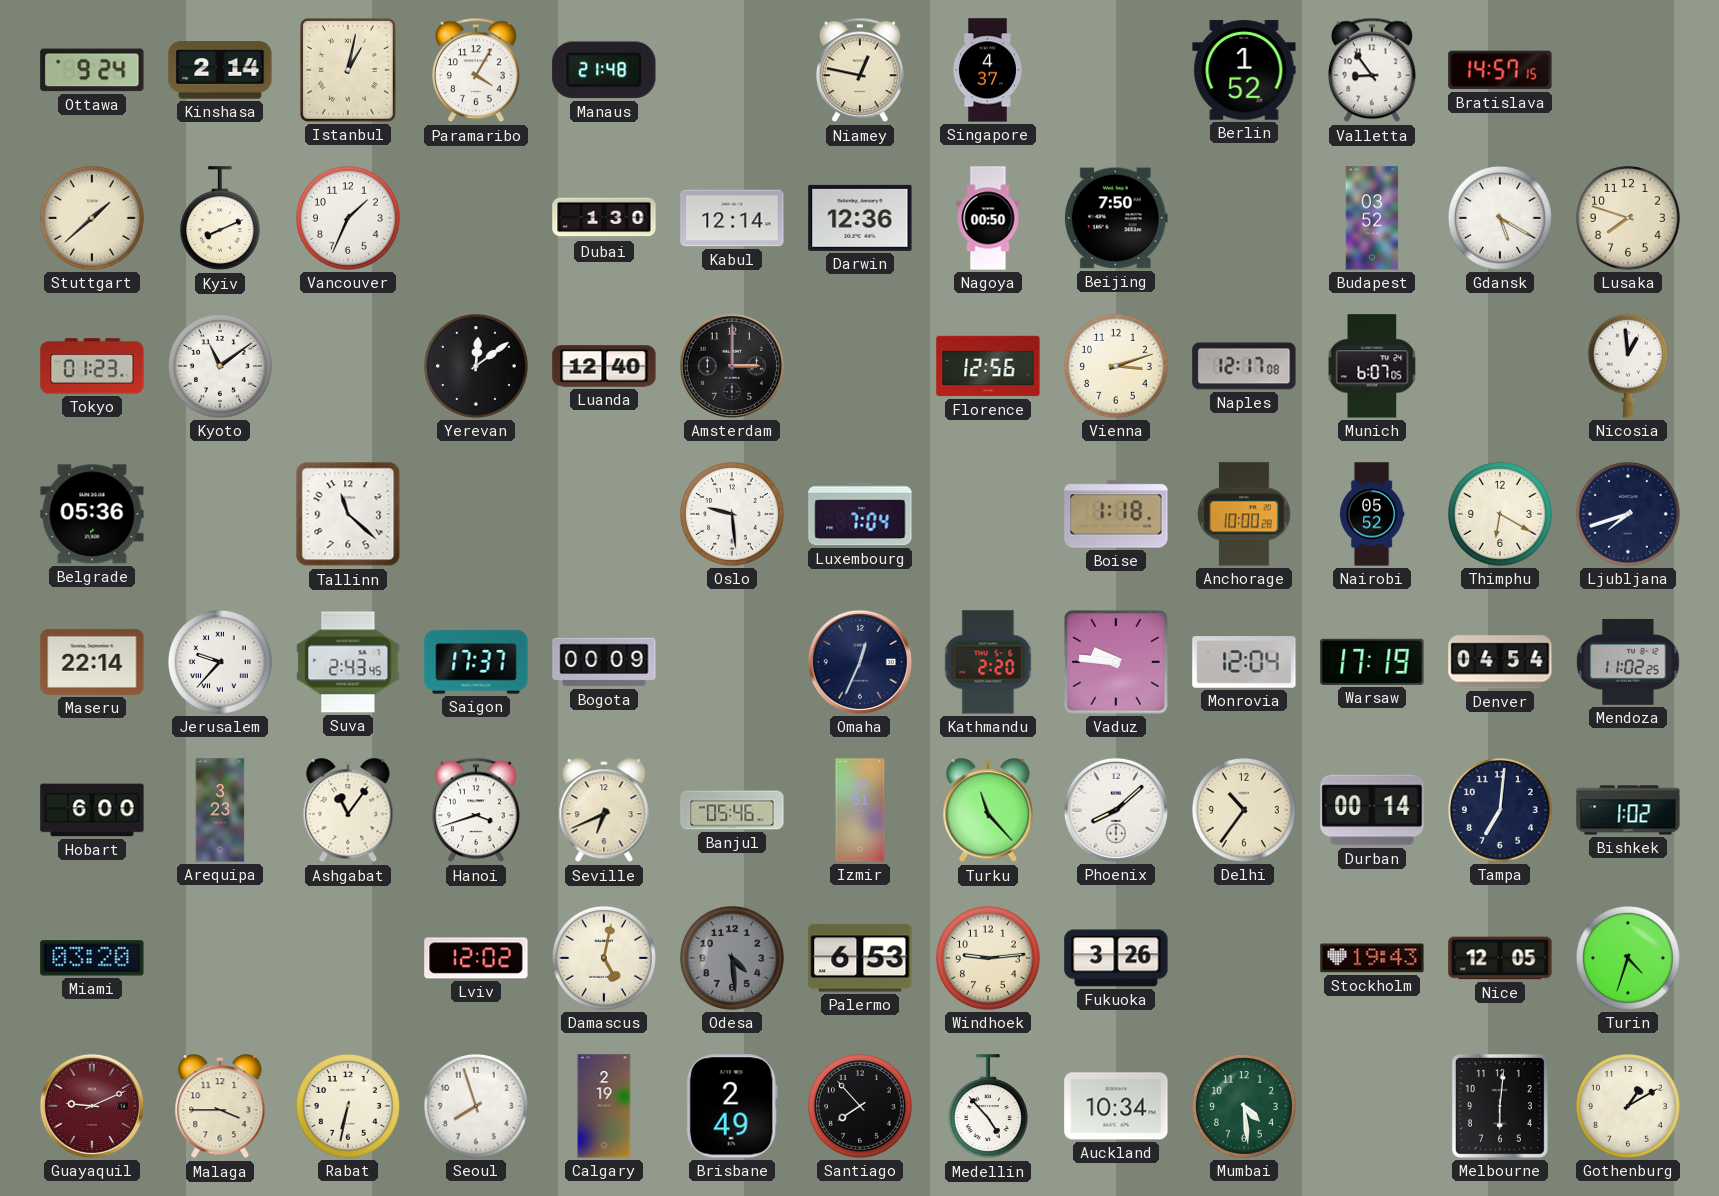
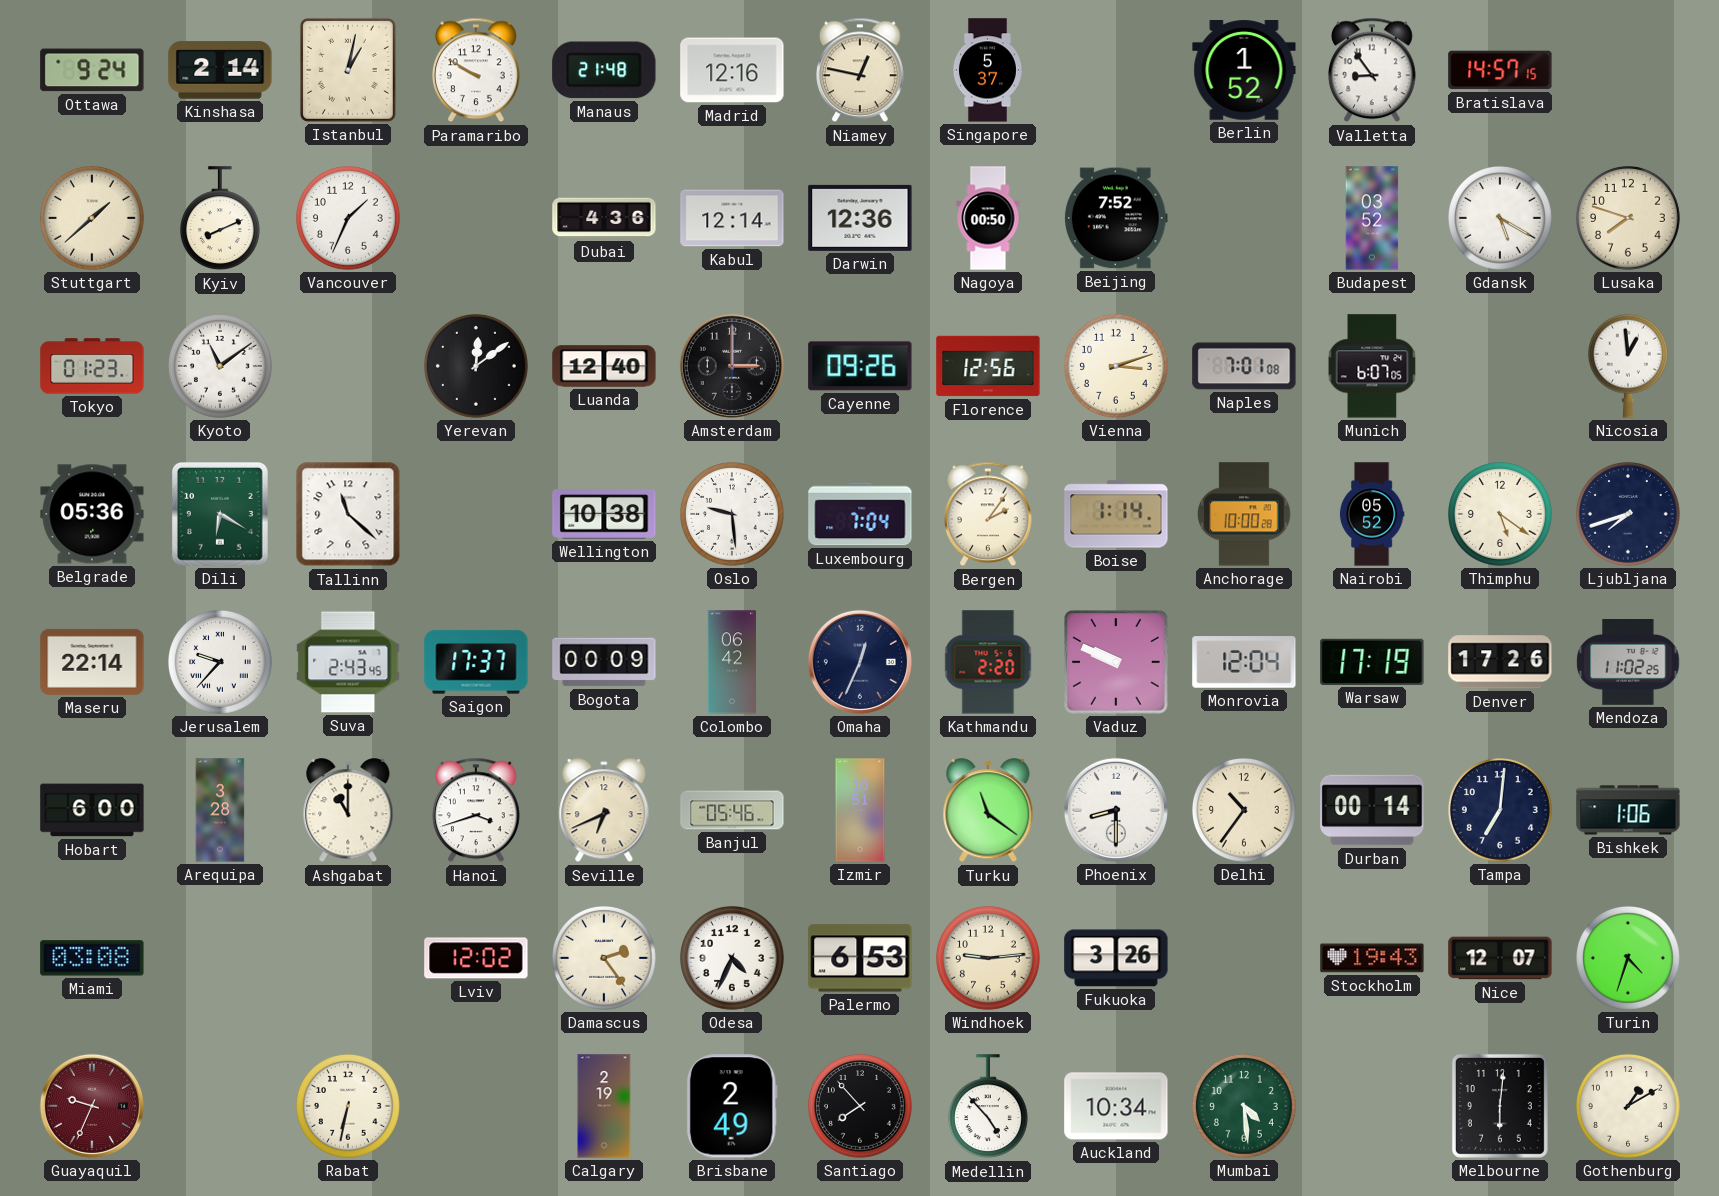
Paramaribo: 4:05 -> 9:50 (477, 70)
Madrid: none -> 12:16 (732, 70)
Singapore: 4:37 -> 5:37 (987, 70)
Dubai: 1:30 -> 4:36 (604, 218)
Beijing: 7:50 -> 7:52 (1116, 218)
Cayenne: none -> 09:26 (860, 366)
Naples: 12:17 -> 7:01 (1244, 366)
Dili: none -> 6:20 (220, 515)
Wellington: none -> 10:38 (604, 514)
Bergen: none -> 2:06 (989, 514)
Boise: 1:18 -> 1:14 (1116, 514)
Thimphu: 6:20 -> 5:21 (1501, 515)
Colombo: none -> 06:42 (731, 662)
Vaduz: 9:46 -> 9:49 (1116, 662)
Denver: 04:54 -> 17:26 (1500, 662)
Arequipa: 3:23 -> 3:28 (220, 810)
Ashgabat: 11:06 -> 11:00 (348, 811)
Turku: 11:23 -> 11:21 (988, 811)
Phoenix: 8:08 -> 8:30 (1116, 810)
Bishkek: 1:02 -> 1:06 (1628, 810)
Miami: 03:20 -> 03:08 (92, 958)
Damascus: 5:02 -> 2:24 (605, 959)
Odesa: 4:29 -> 4:34 (733, 959)
Odesa dial: grey -> white (733, 959)
Nice: 12:05 -> 12:07 (1500, 958)
Guayaquil: 9:11 -> 9:34 (92, 1106)
Malaga: 3:45 -> none (220, 1107)
Seoul: 7:57 -> none (477, 1107)
